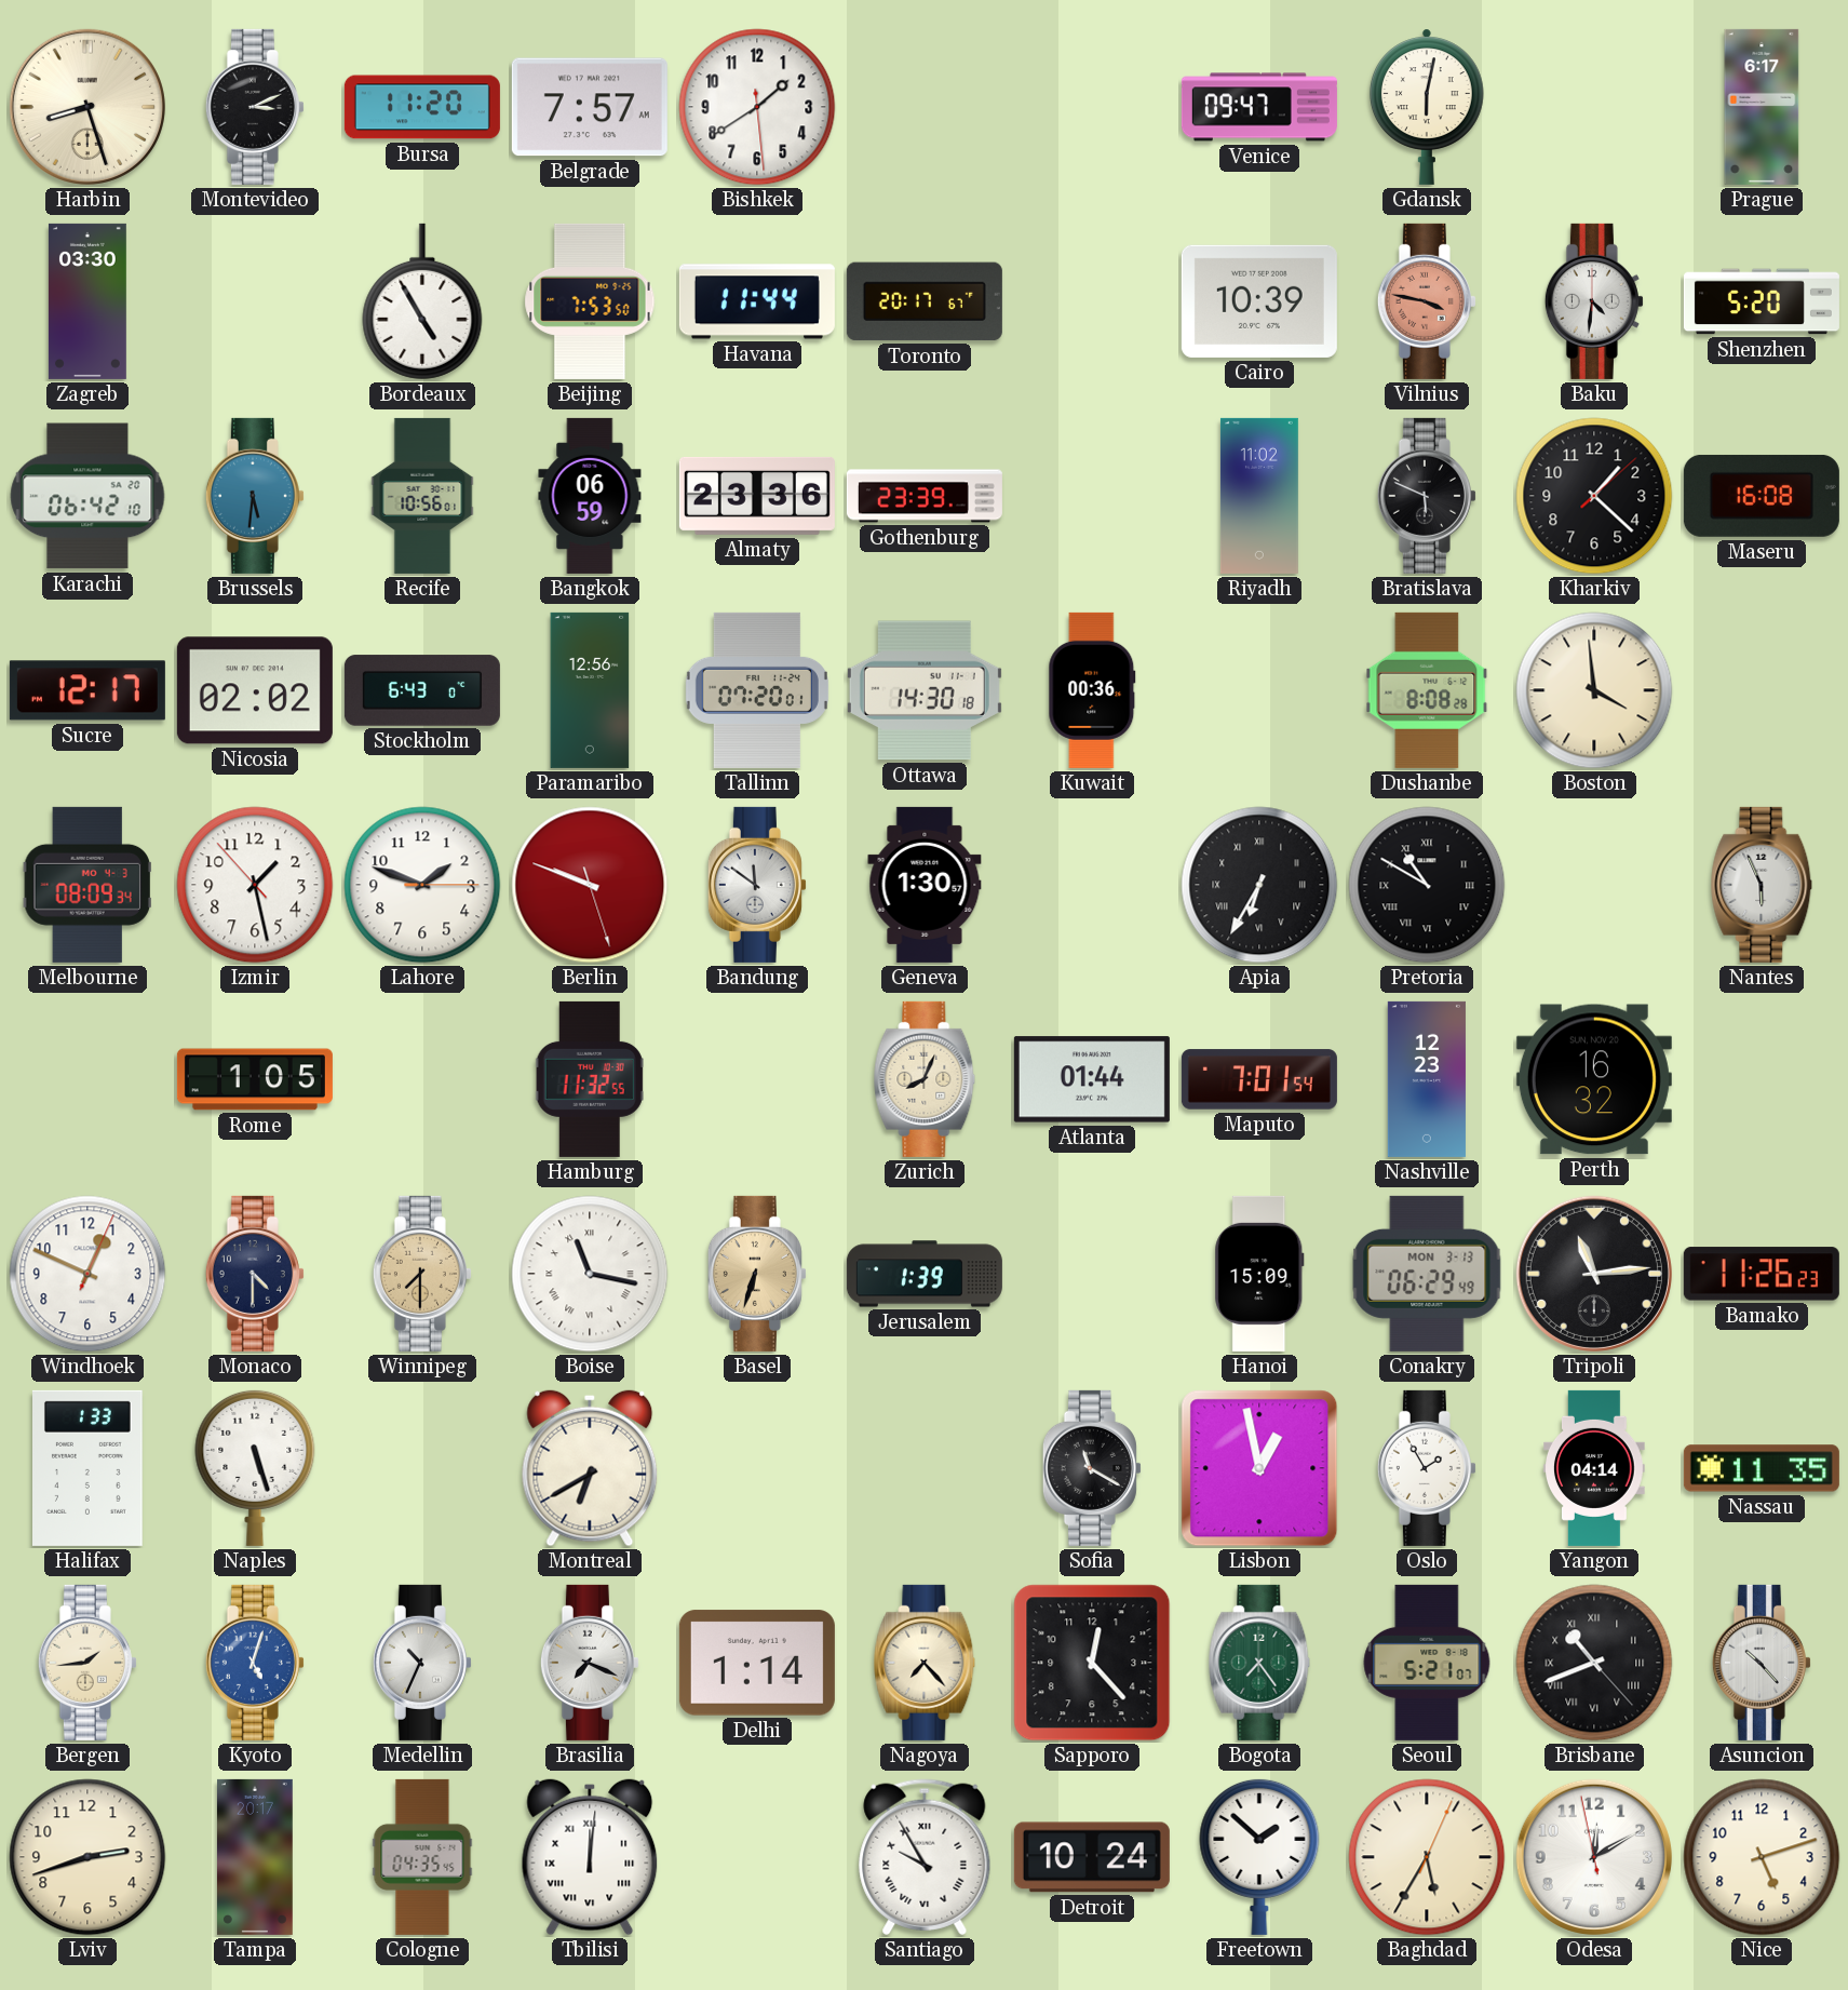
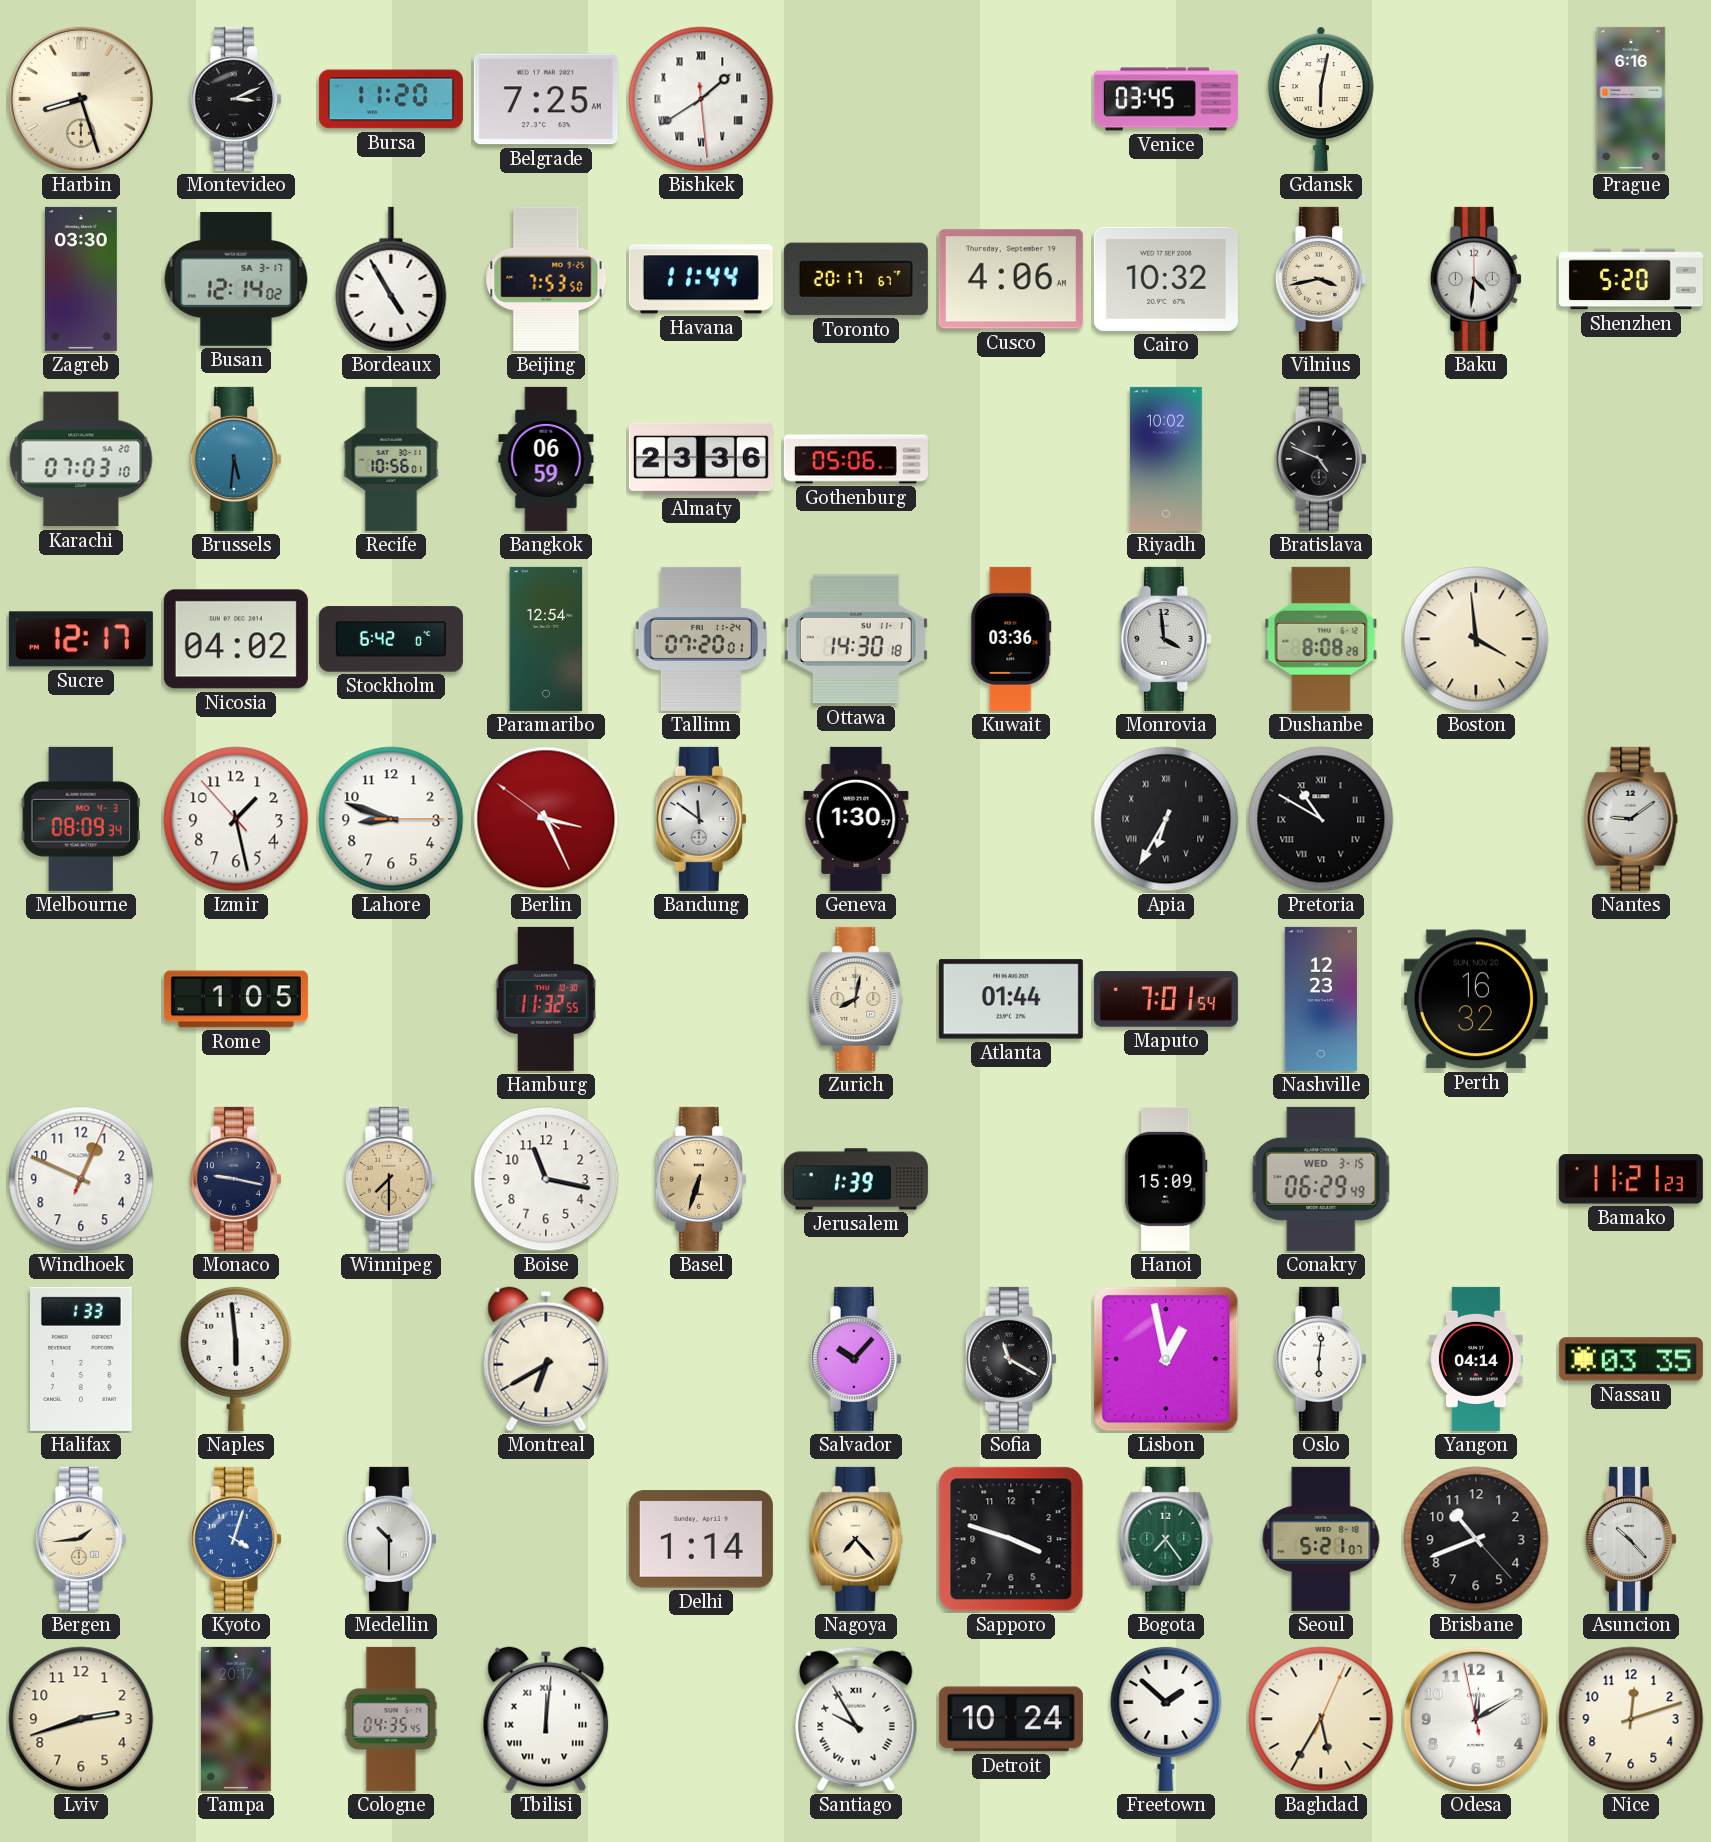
Belgrade: 7:57 -> 7:25 (546, 99)
Bishkek numerals: Arabic -> Roman (701, 99)
Venice: 09:47 -> 03:45 (1166, 99)
Prague: 6:17 -> 6:16 (1631, 99)
Busan: none -> 12:14 (236, 280)
Cusco: none -> 4:06 (1011, 279)
Cairo: 10:39 -> 10:32 (1166, 279)
Vilnius: 3:47 -> 3:43 (1321, 279)
Vilnius dial: salmon -> cream (1321, 279)
Karachi: 06:42 -> 07:03 (81, 459)
Gothenburg: 23:39 -> 05:06 (856, 459)
Riyadh: 11:02 -> 10:02 (1166, 459)
Bratislava: 5:49 -> 4:49 (1321, 459)
Kharkiv: 1:22 -> none (1594, 496)
Maseru: 16:08 -> none (1762, 496)
Nicosia: 02:02 -> 04:02 (236, 639)
Stockholm: 6:43 -> 6:42 (391, 639)
Paramaribo: 12:56 -> 12:54 (546, 639)
Kuwait: 00:36 -> 03:36 (1011, 639)
Monrovia: none -> 3:59 (1166, 639)
Lahore: 1:48 -> 8:48 (391, 819)
Berlin: 9:48 -> 3:25 (546, 819)
Nantes: 5:56 -> 9:09 (1631, 819)
Zurich: 8:04 -> 8:02 (856, 999)
Monaco: 4:30 -> 9:17 (236, 1179)
Boise numerals: Roman -> Arabic (546, 1179)
Conakry date: MON 3-13 -> WED 3-15 (1321, 1179)
Tripoli: 11:14 -> none (1594, 1274)
Bamako: 11:26 -> 11:21 (1631, 1179)
Naples: 5:27 -> 5:59 (236, 1358)
Salvador: none -> 10:07 (856, 1359)
Oslo: 1:55 -> 6:01 (1321, 1359)
Nassau: 11:35 -> 03:35 (1631, 1359)
Kyoto: 5:03 -> 4:03 (236, 1539)
Medellin: 10:34 -> 10:30 (391, 1539)
Brasilia: 7:19 -> none (590, 1663)
Sapporo: 12:23 -> 3:48 (1011, 1539)
Brisbane numerals: Roman -> Arabic (1476, 1539)
Nice: 5:12 -> 12:12 (1631, 1719)
